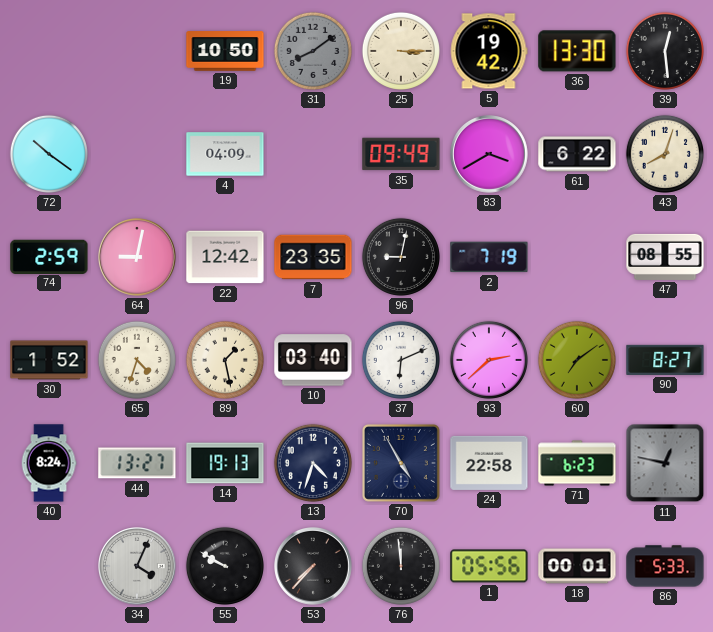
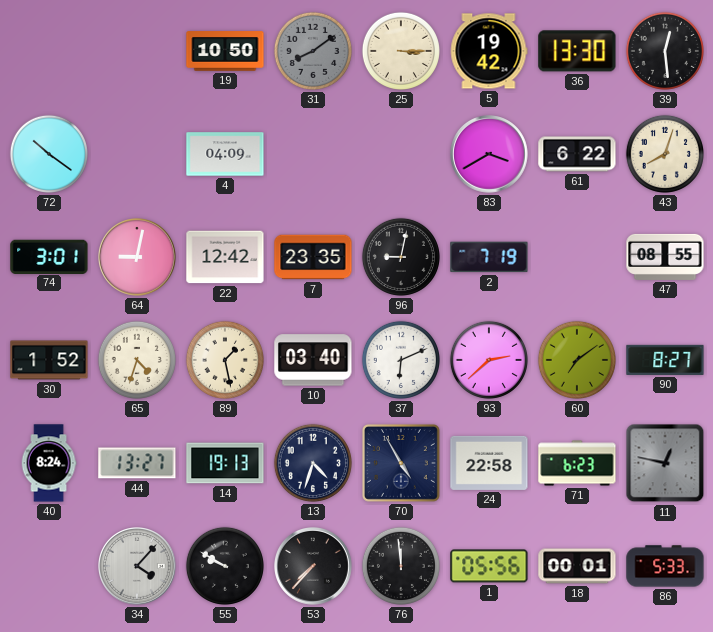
35: 09:49 -> none (401, 154)
74: 2:59 -> 3:01 (49, 256)
34: 4:04 -> 4:07 (138, 567)
